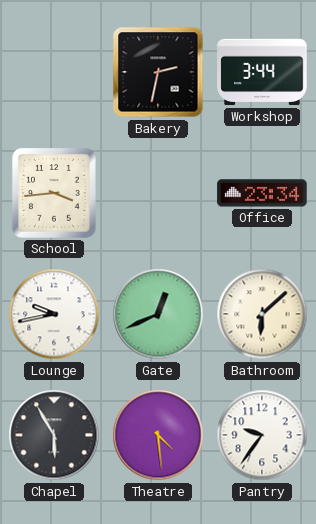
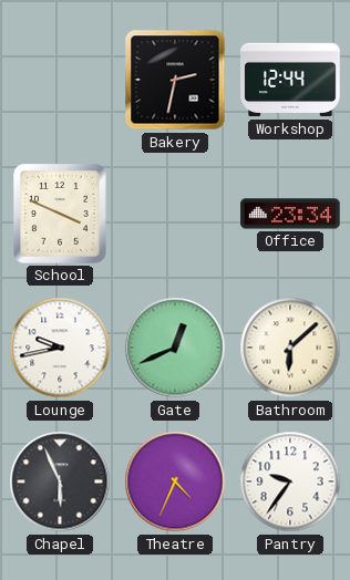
Workshop: 3:44 -> 12:44 (290, 80)
School: 3:44 -> 3:49 (60, 214)
Chapel: 5:55 -> 5:56 (60, 481)
Theatre: 4:29 -> 4:34 (175, 481)
